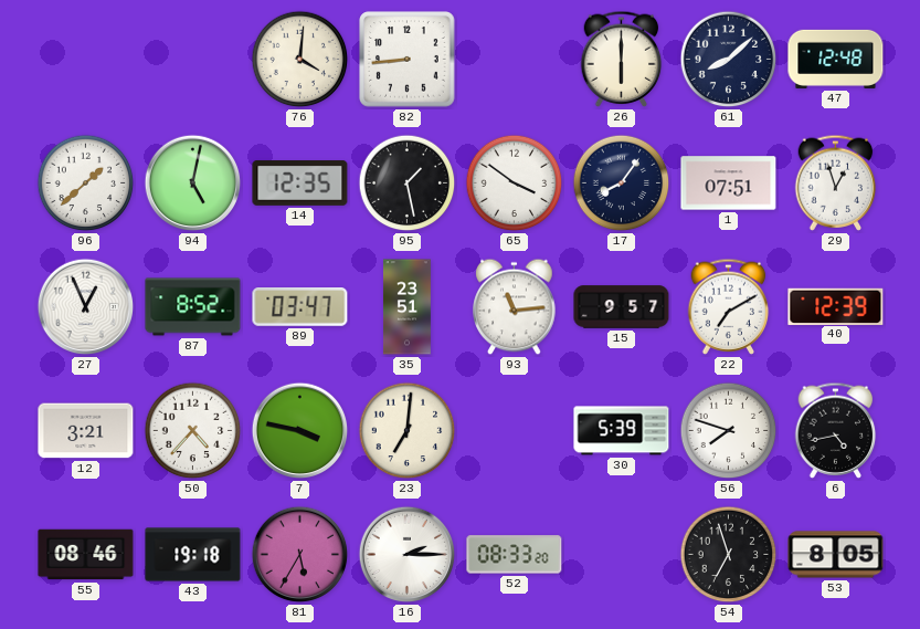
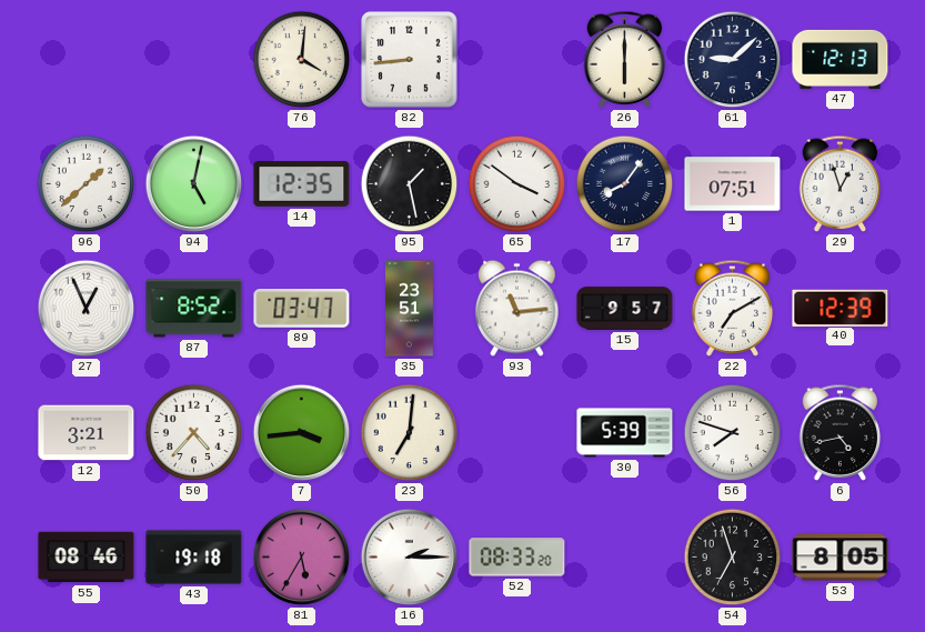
61: 8:08 -> 9:08 (733, 60)
47: 12:48 -> 12:13 (841, 59)
7: 3:47 -> 3:44 (302, 433)
